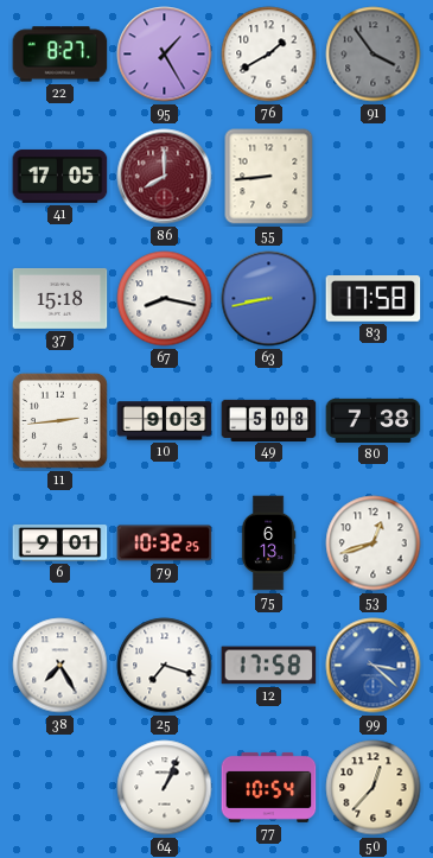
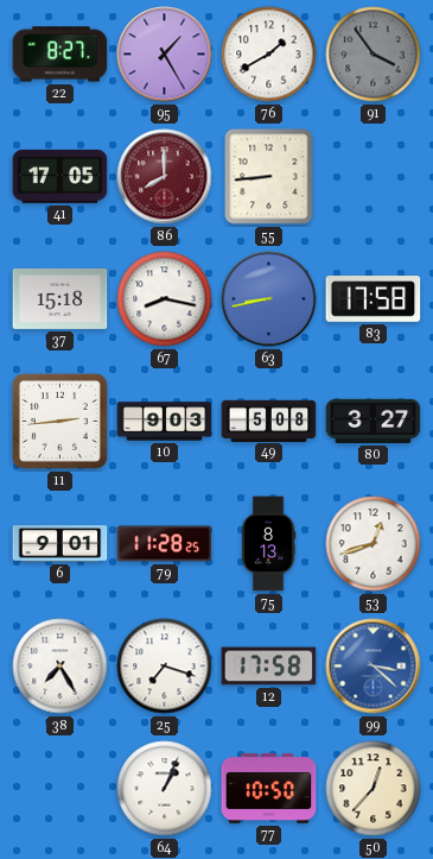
80: 7:38 -> 3:27 (374, 421)
79: 10:32 -> 11:28 (165, 544)
75: 6:13 -> 8:13 (268, 544)
77: 10:54 -> 10:50 (269, 788)
